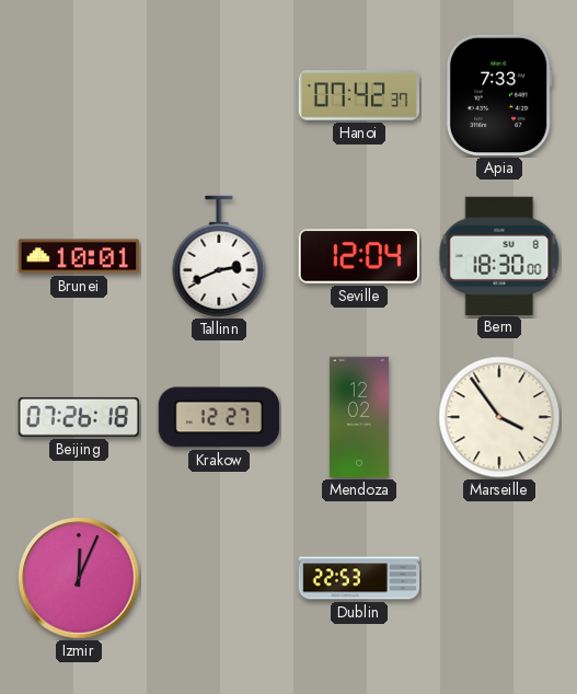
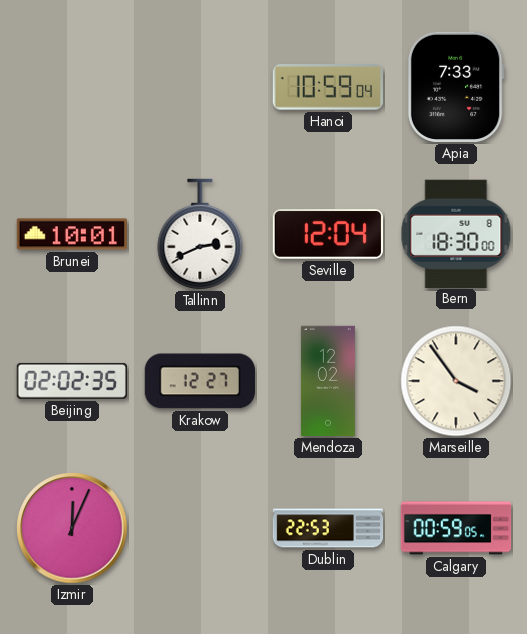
Hanoi: 07:42 -> 10:59 (328, 87)
Beijing: 07:26 -> 02:02 (71, 381)
Calgary: none -> 00:59 (456, 528)
